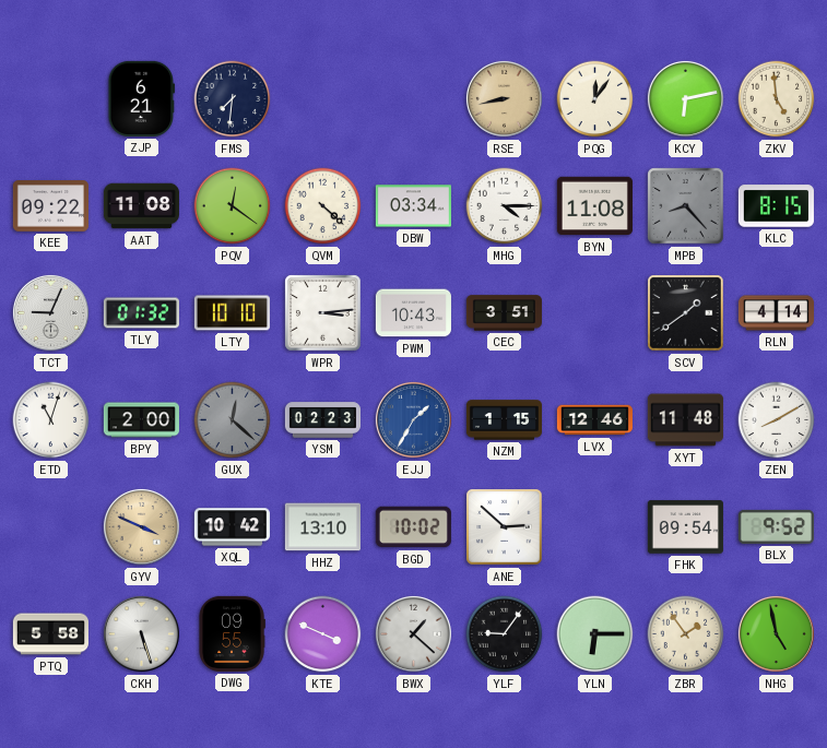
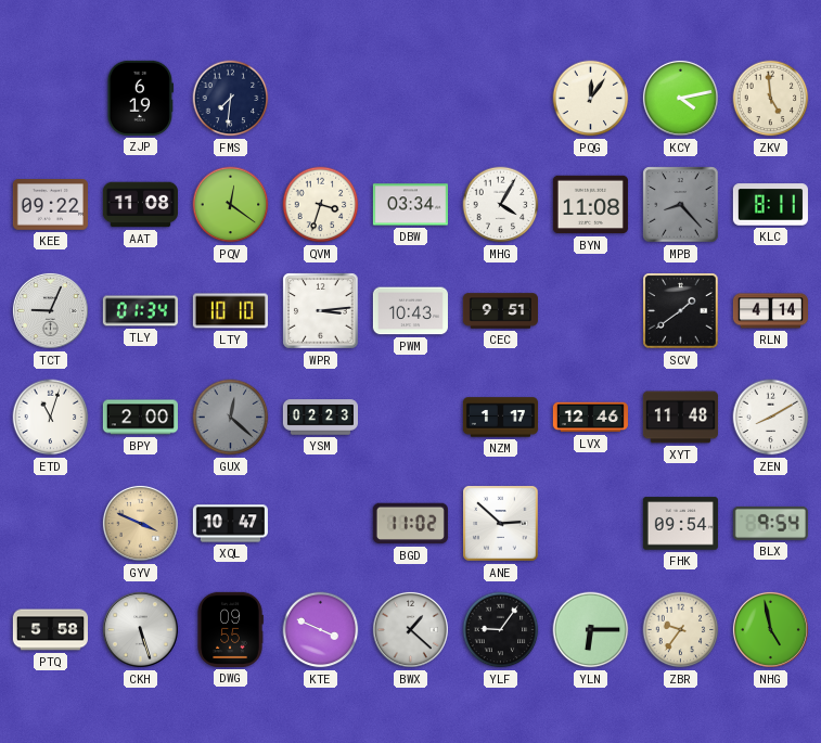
ZJP: 6:21 -> 6:19 (141, 98)
RSE: 8:43 -> none (504, 98)
KCY: 6:13 -> 4:13 (680, 98)
QVM: 4:22 -> 3:33 (321, 205)
MHG: 4:15 -> 4:05 (501, 205)
KLC: 8:15 -> 8:11 (770, 205)
TLY: 01:32 -> 01:34 (140, 311)
CEC: 3:51 -> 9:51 (500, 311)
EJJ: 1:35 -> none (413, 419)
NZM: 1:15 -> 1:17 (500, 418)
XQL: 10:42 -> 10:47 (230, 524)
HHZ: 13:10 -> none (322, 527)
BGD: 10:02 -> 11:02 (410, 524)
BLX: 9:52 -> 9:54 (770, 523)
ZBR: 1:54 -> 9:36 (681, 630)
